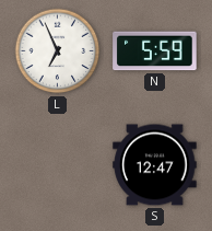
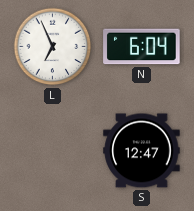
N: 5:59 -> 6:04 (142, 47)
